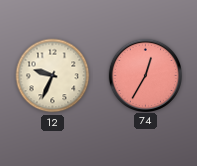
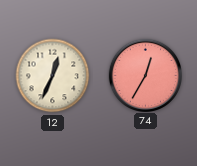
12: 9:34 -> 12:34 (53, 76)
